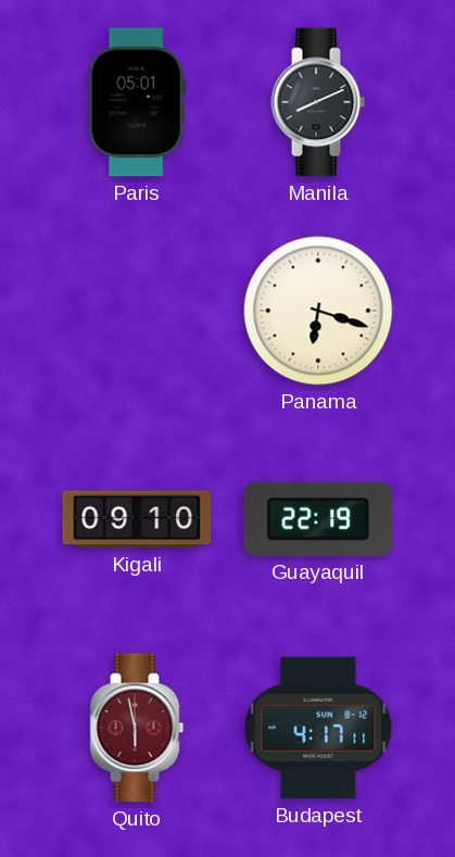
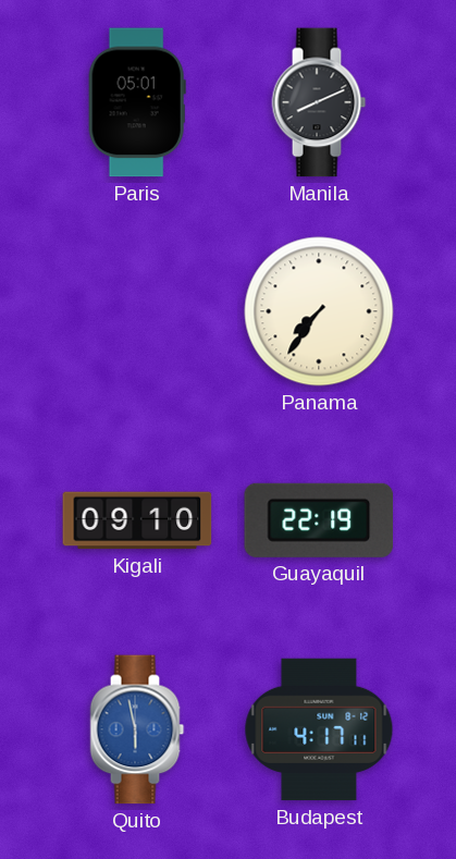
Panama: 6:18 -> 7:36 (319, 311)
Quito dial: burgundy -> blue (137, 729)
